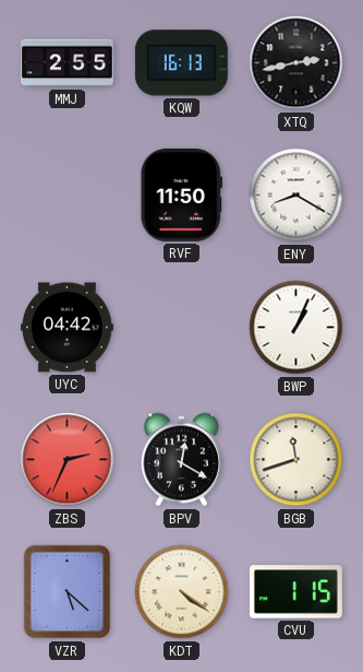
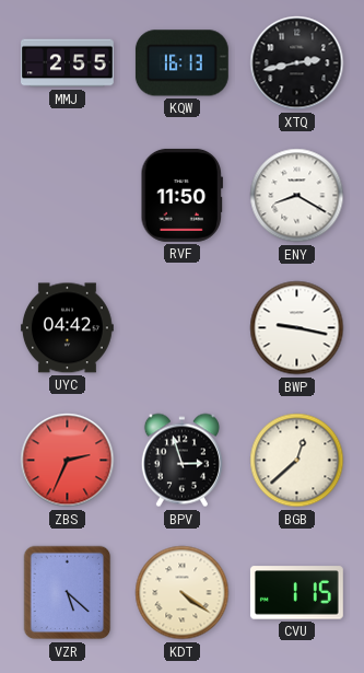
BWP: 1:04 -> 9:17 (297, 328)
BPV: 12:20 -> 2:57 (181, 461)
BGB: 11:42 -> 12:38 (297, 461)
